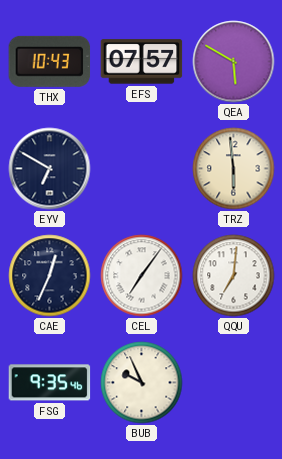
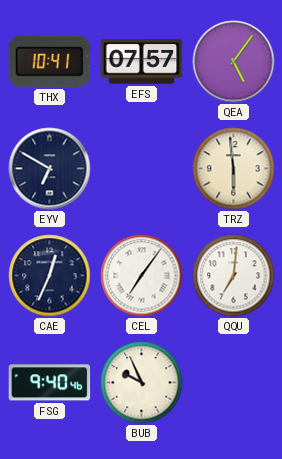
THX: 10:43 -> 10:41 (50, 61)
QEA: 5:50 -> 5:06 (234, 62)
FSG: 9:35 -> 9:40 (50, 383)
